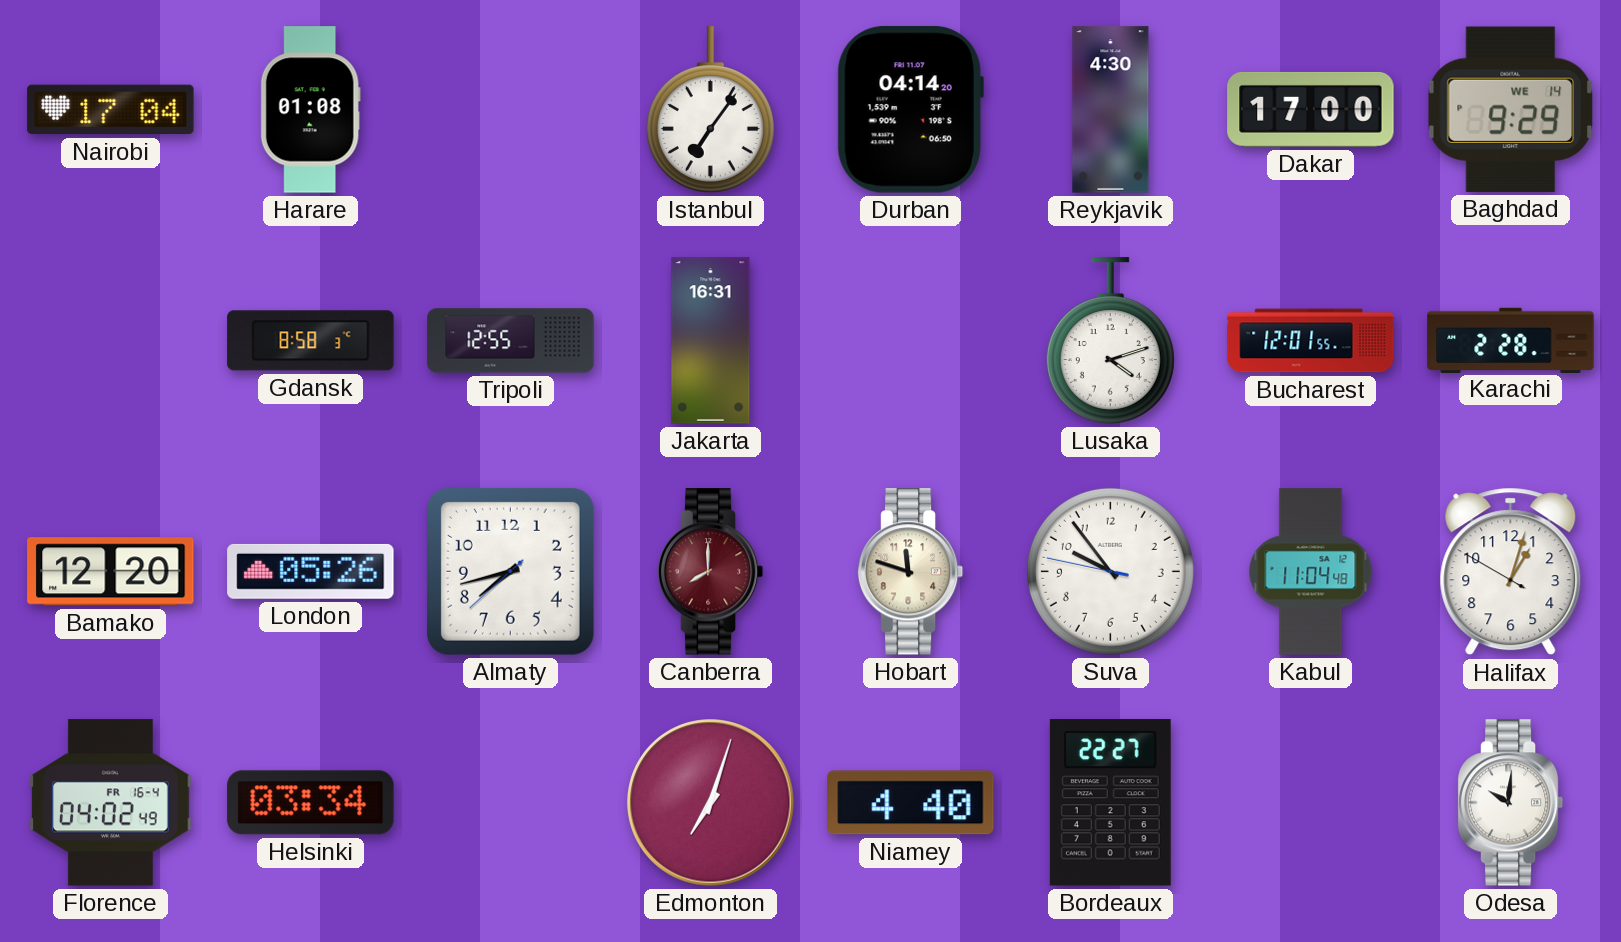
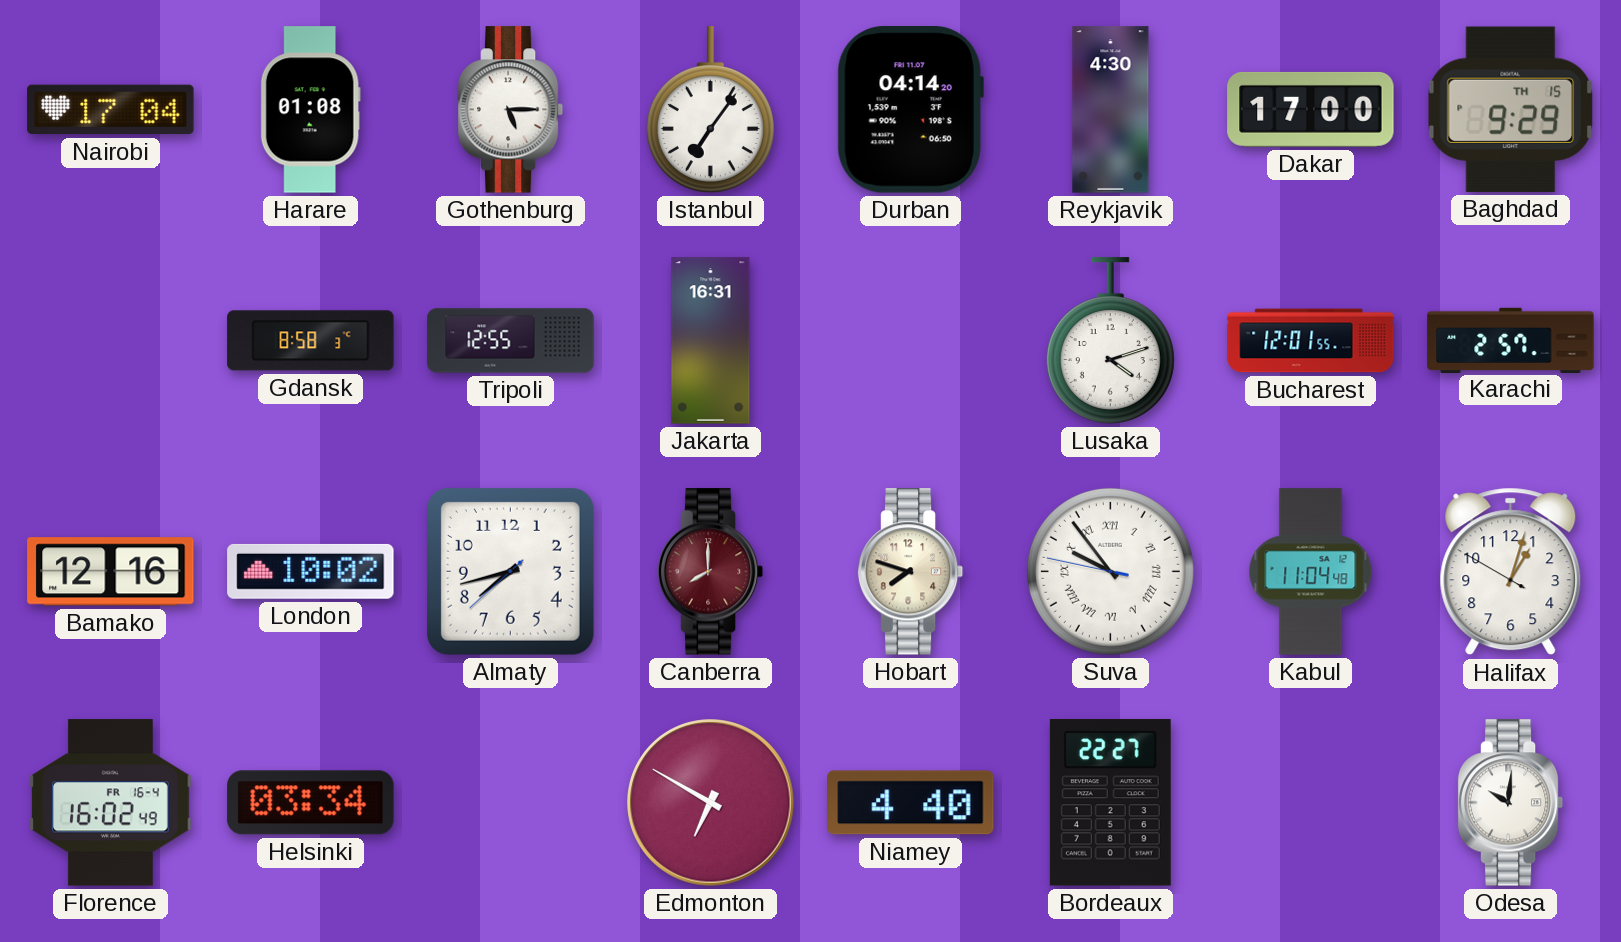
Gothenburg: none -> 5:15 (511, 110)
Baghdad date: WE 14 -> TH 15 (1510, 109)
Karachi: 2:28 -> 2:57 (1511, 340)
Bamako: 12:20 -> 12:16 (111, 572)
London: 05:26 -> 10:02 (311, 571)
Hobart: 11:48 -> 7:48 (911, 572)
Suva numerals: Arabic -> Roman (1110, 571)
Florence: 04:02 -> 16:02 (111, 803)
Edmonton: 7:03 -> 6:50 (711, 803)
